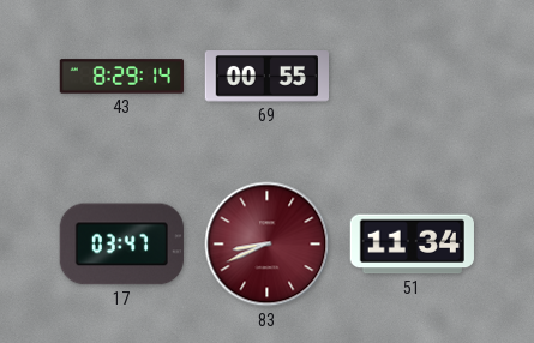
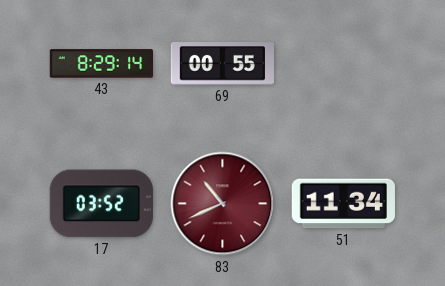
17: 03:47 -> 03:52 (101, 204)
83: 8:41 -> 10:41 (223, 204)
